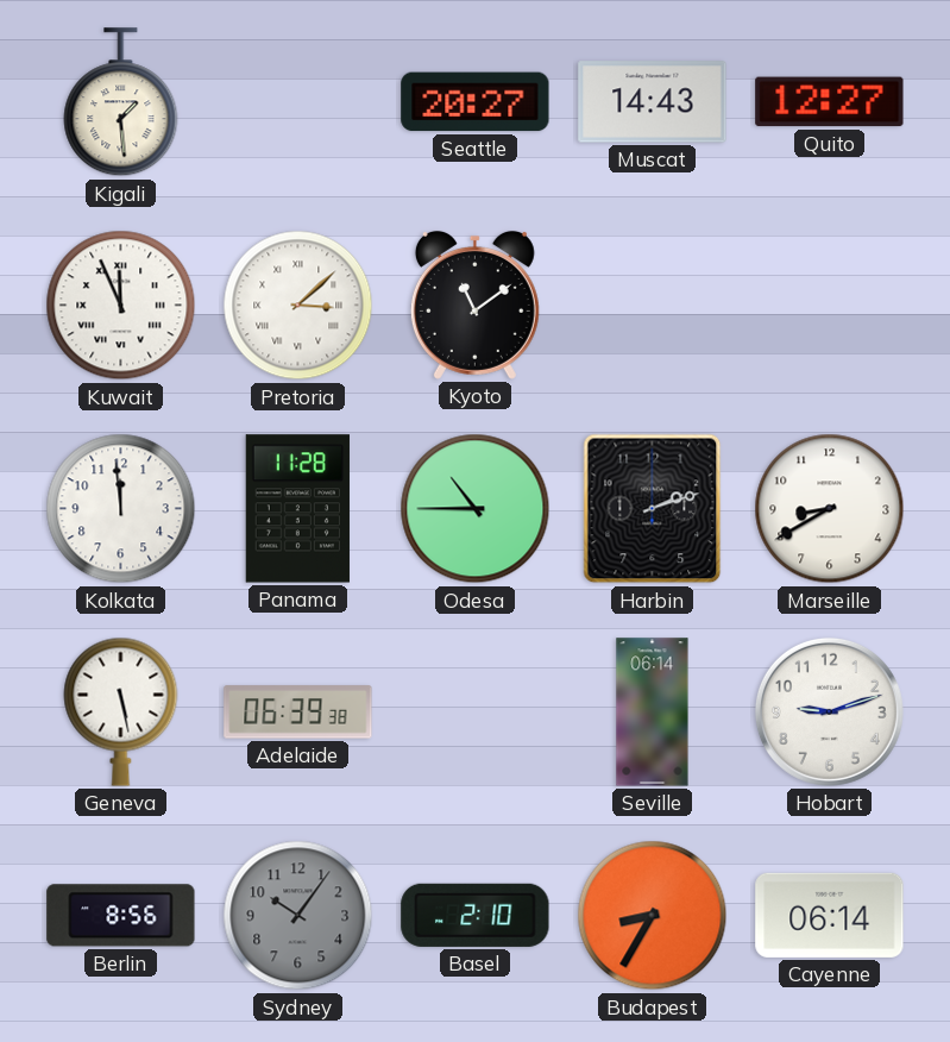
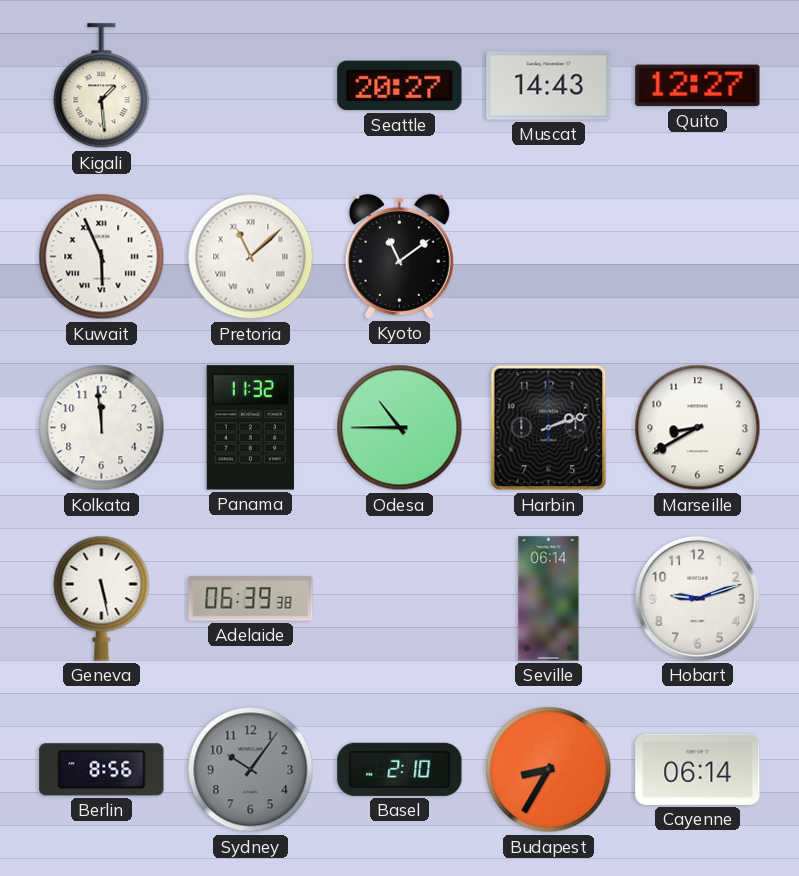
Kuwait: 11:56 -> 5:56 (102, 257)
Pretoria: 3:08 -> 11:08 (251, 257)
Panama: 11:28 -> 11:32 (250, 428)
